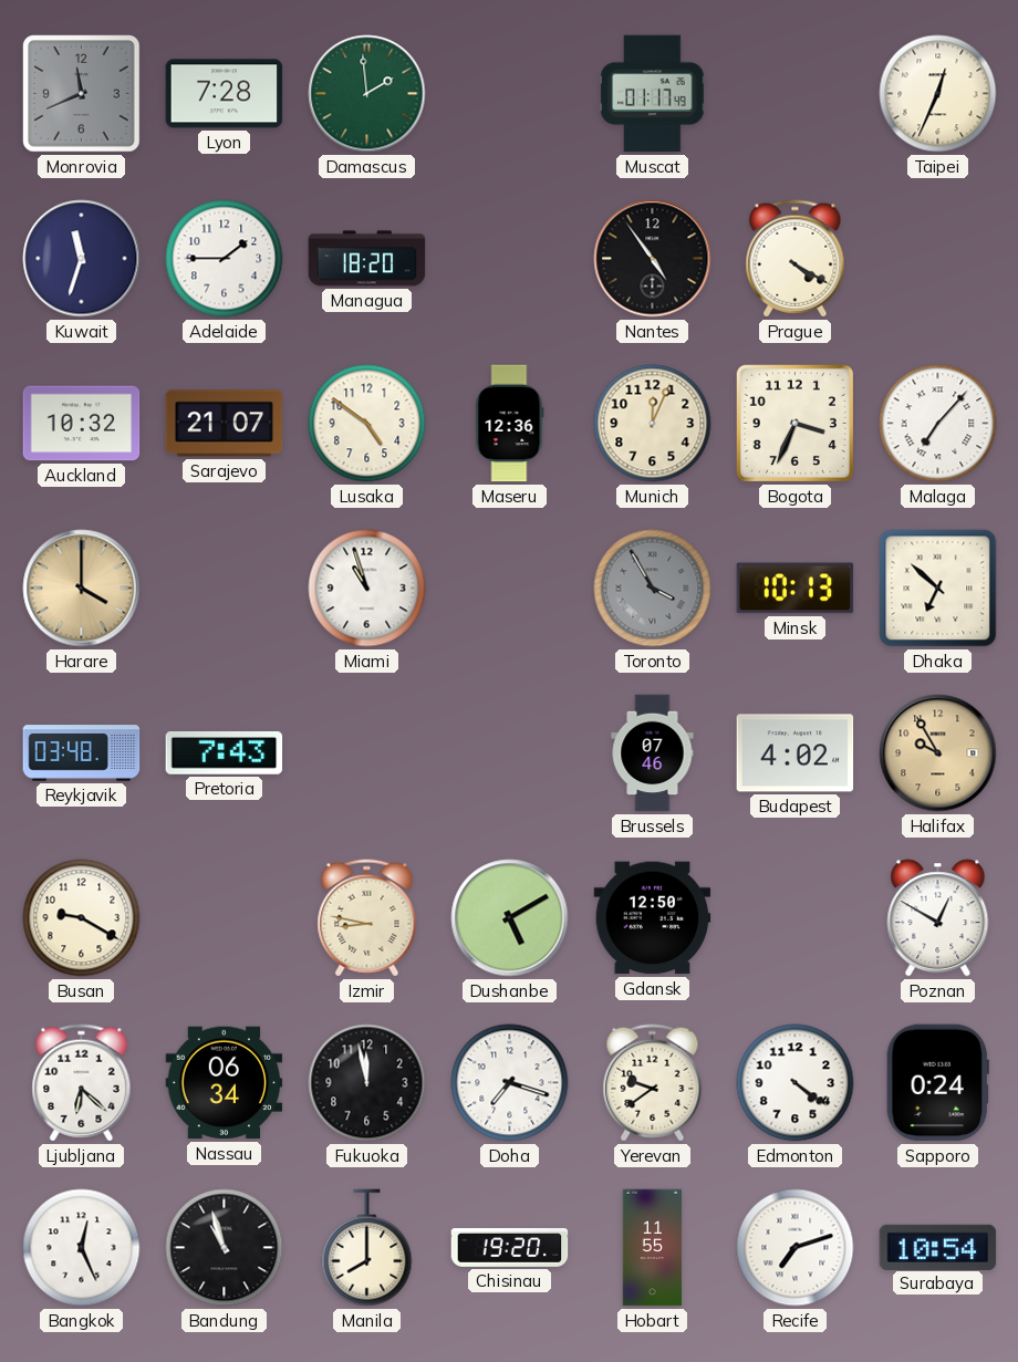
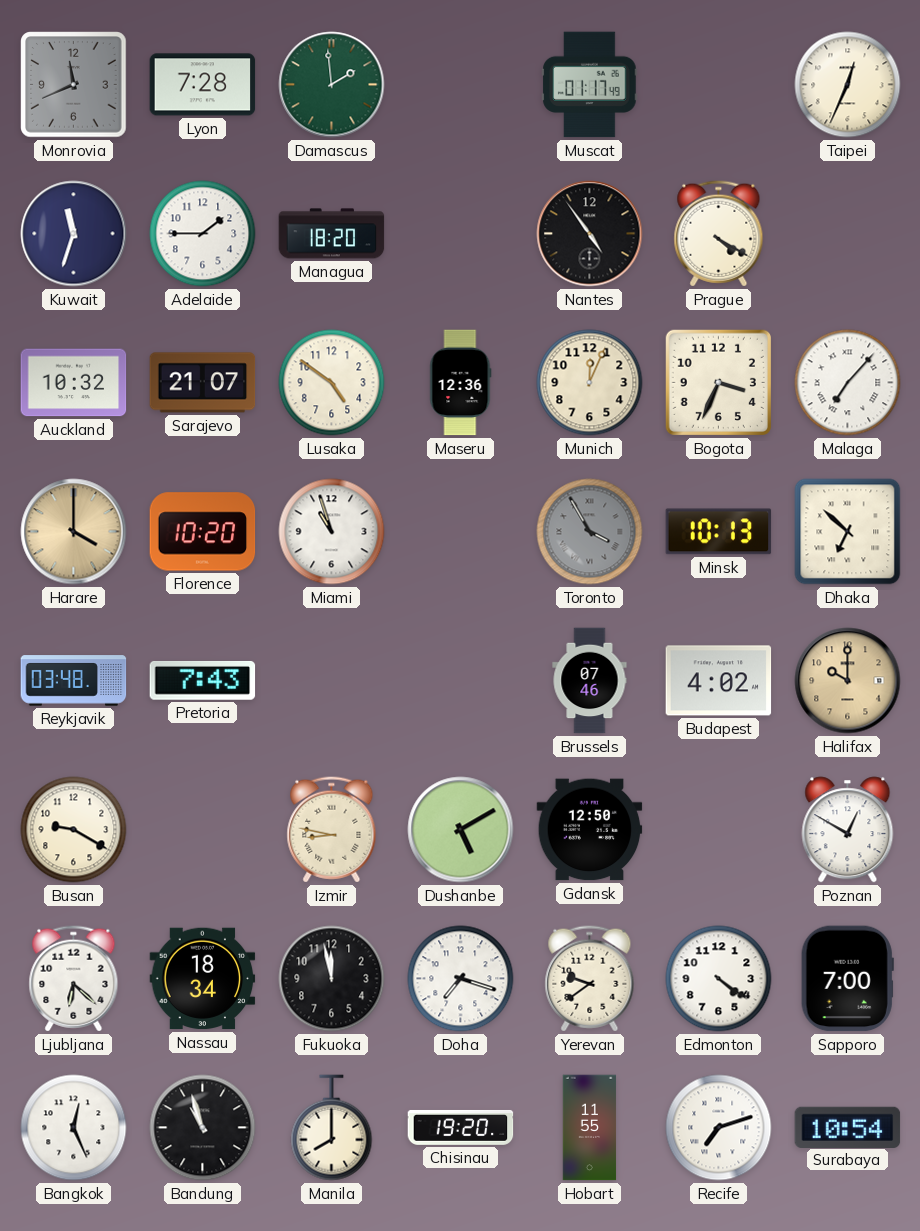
Florence: none -> 10:20 (203, 532)
Halifax: 9:55 -> 10:00 (848, 681)
Nassau: 06:34 -> 18:34 (203, 979)
Sapporo: 0:24 -> 7:00 (847, 979)
